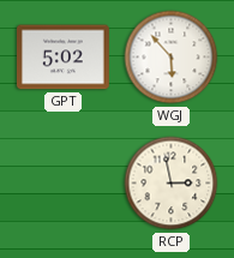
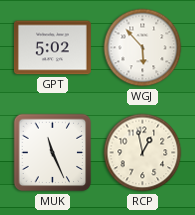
MUK: none -> 11:26 (53, 153)
RCP: 2:58 -> 12:58 (143, 153)
